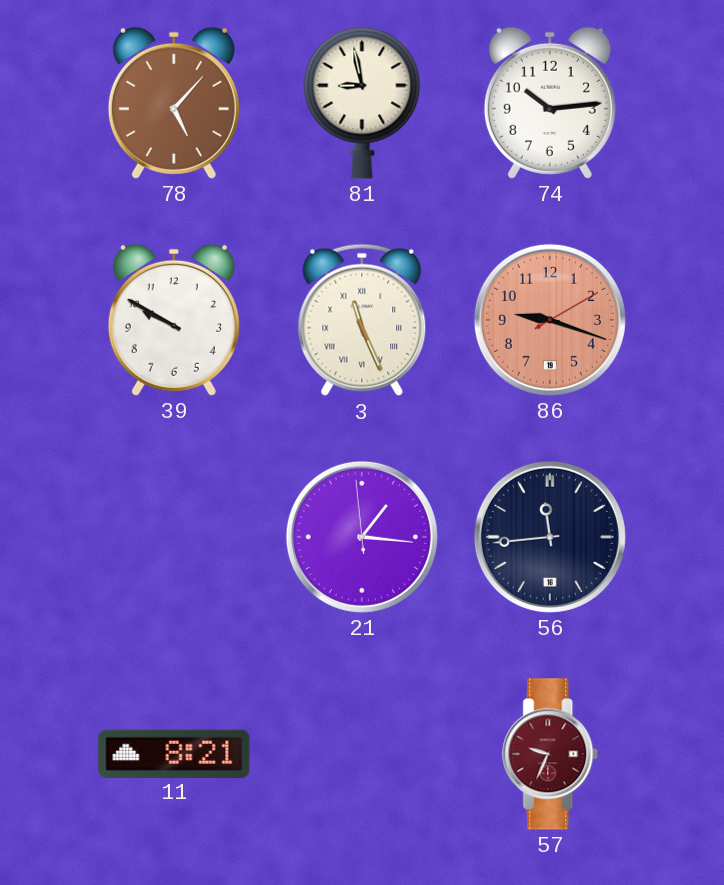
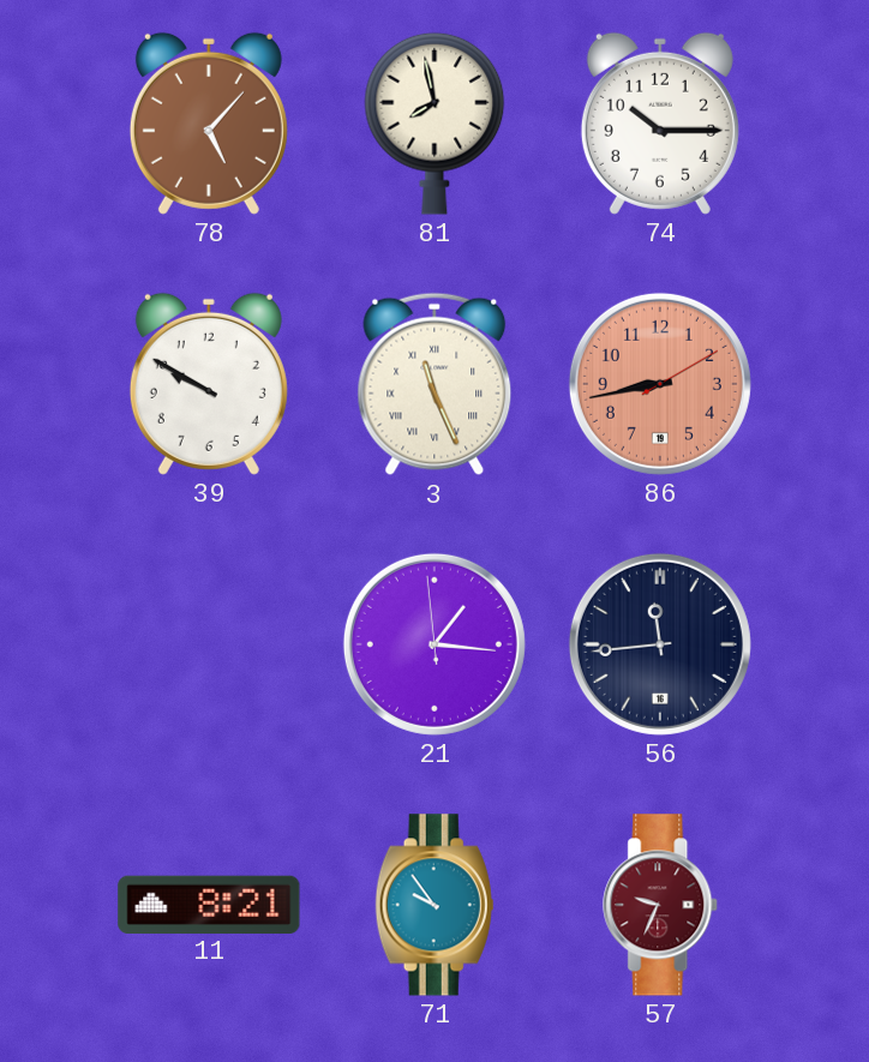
81: 8:58 -> 7:58 (434, 124)
74: 10:14 -> 10:15 (660, 124)
86: 9:18 -> 8:43 (660, 384)
71: none -> 9:54 (434, 905)
